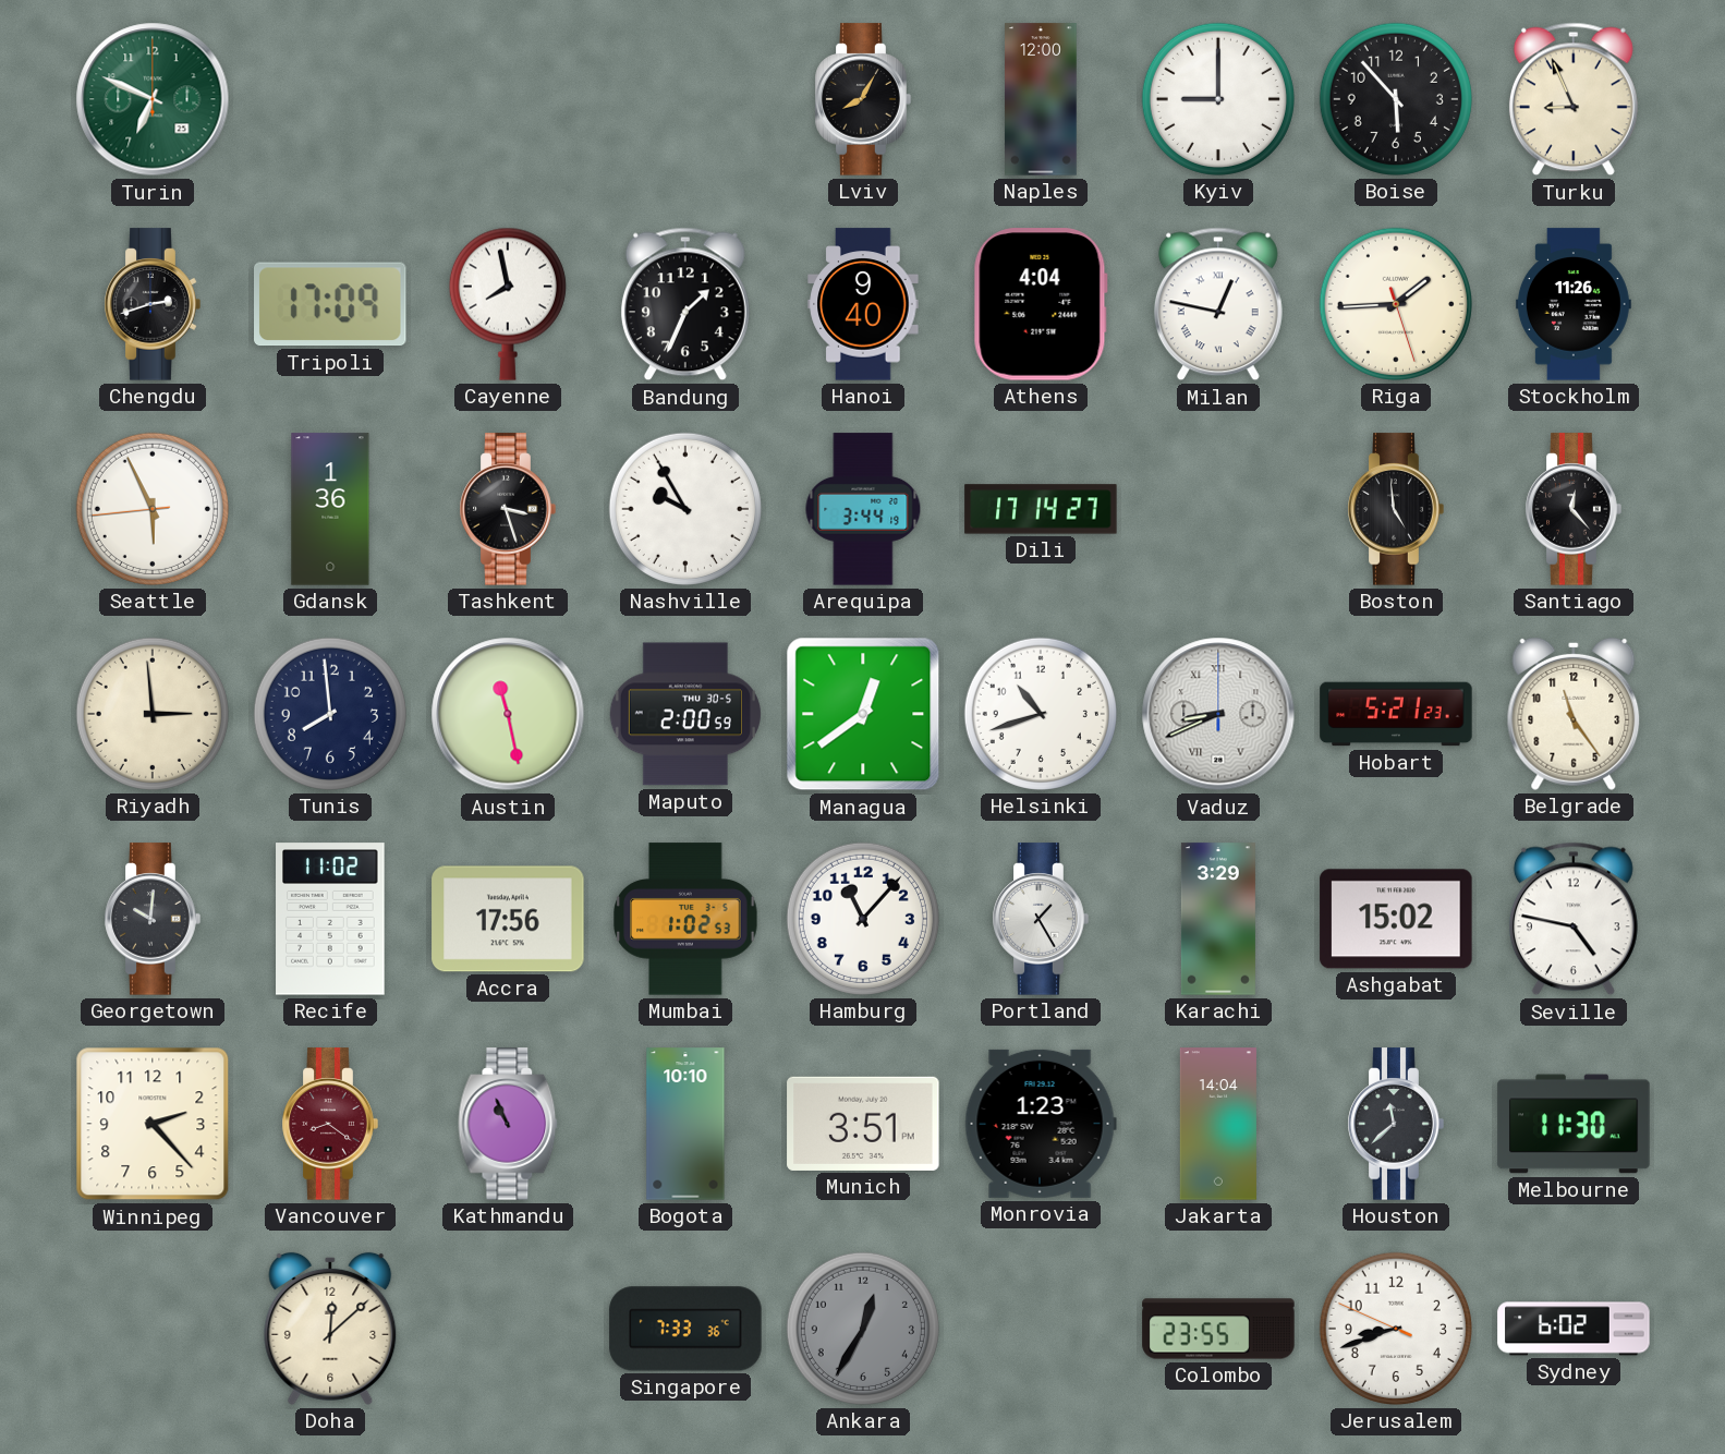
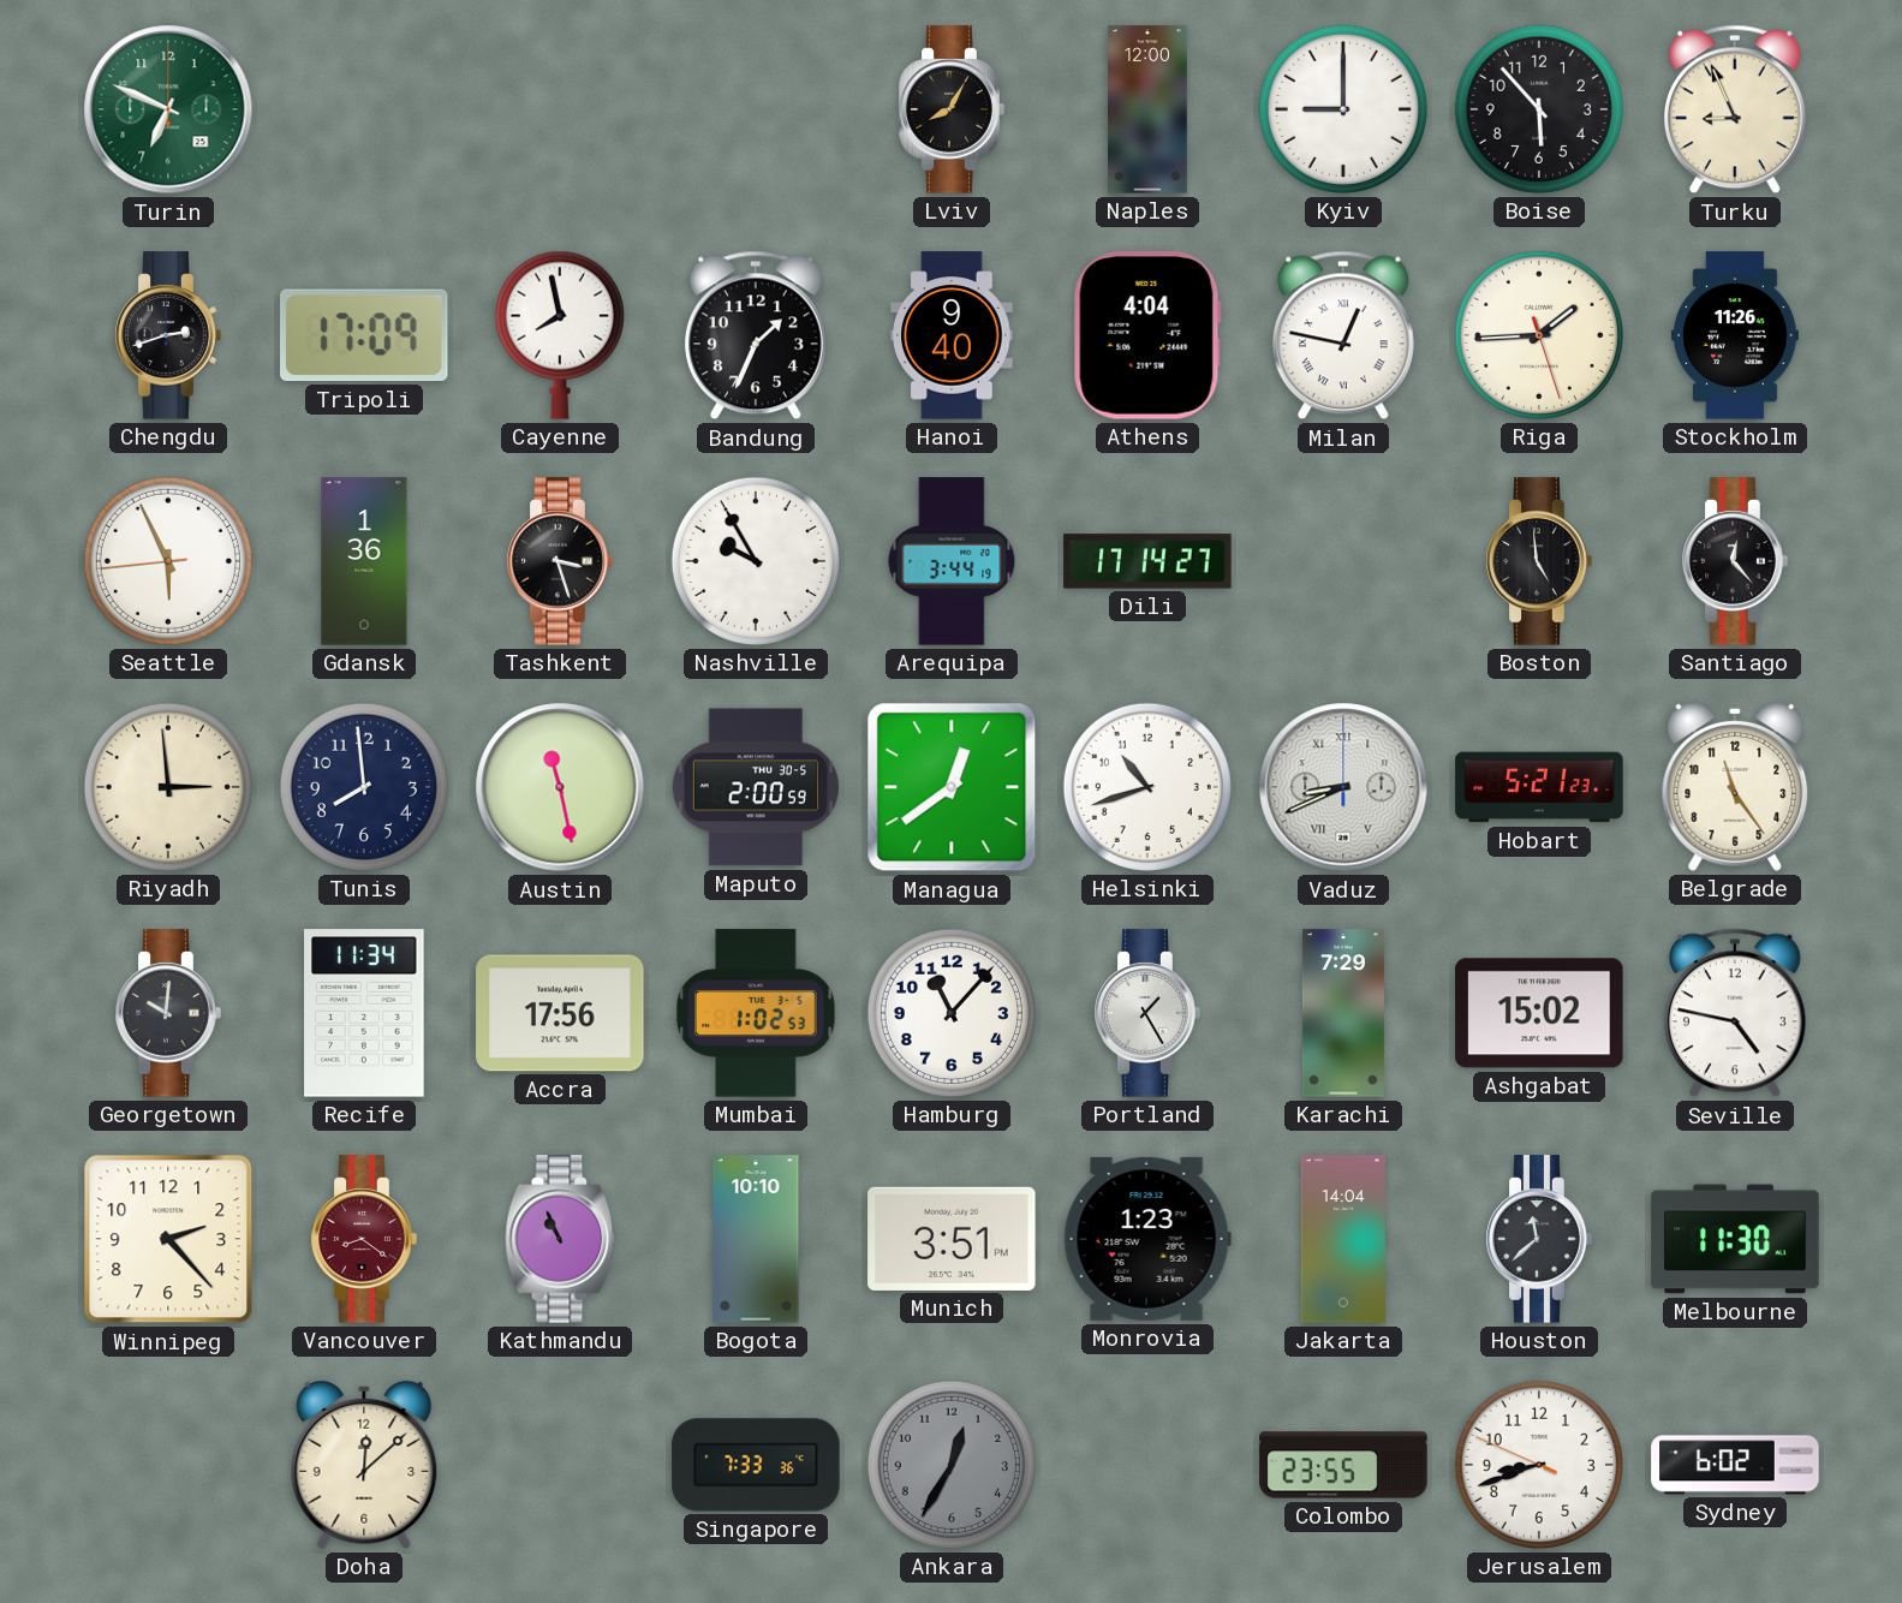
Recife: 11:02 -> 11:34 (364, 1013)
Karachi: 3:29 -> 7:29 (1343, 1013)
